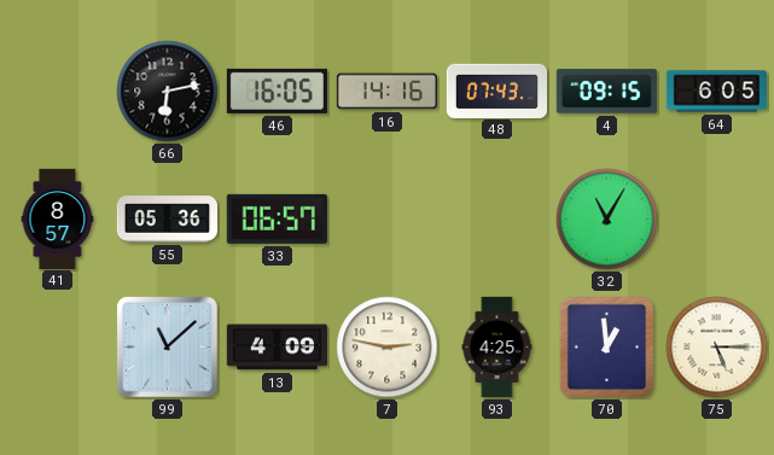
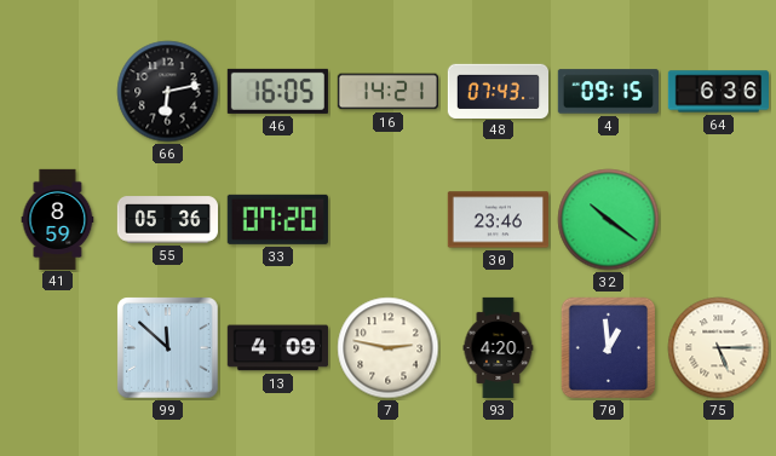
16: 14:16 -> 14:21 (387, 92)
64: 6:05 -> 6:36 (718, 92)
41: 8:57 -> 8:59 (58, 219)
33: 06:57 -> 07:20 (277, 219)
30: none -> 23:46 (498, 220)
32: 11:05 -> 10:21 (609, 220)
99: 11:08 -> 11:52 (168, 348)
93: 4:25 -> 4:20 (499, 348)
